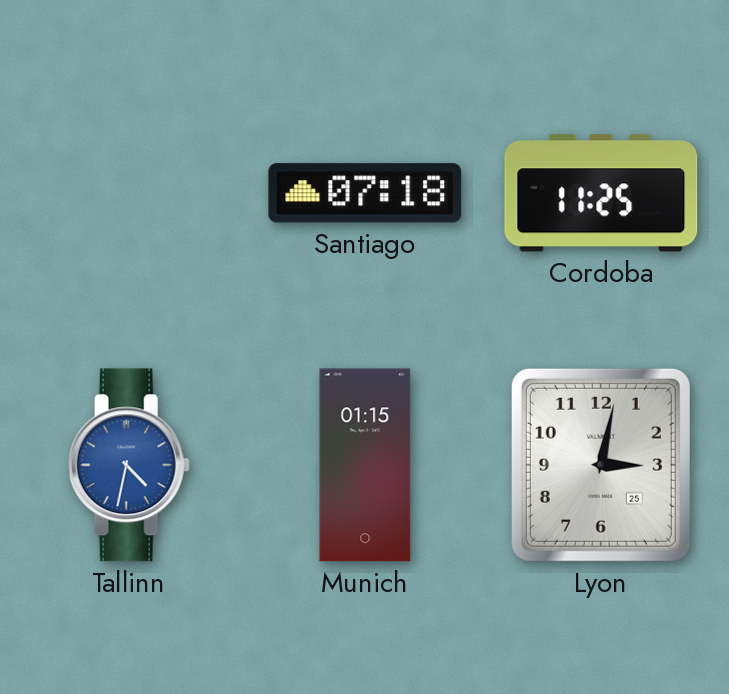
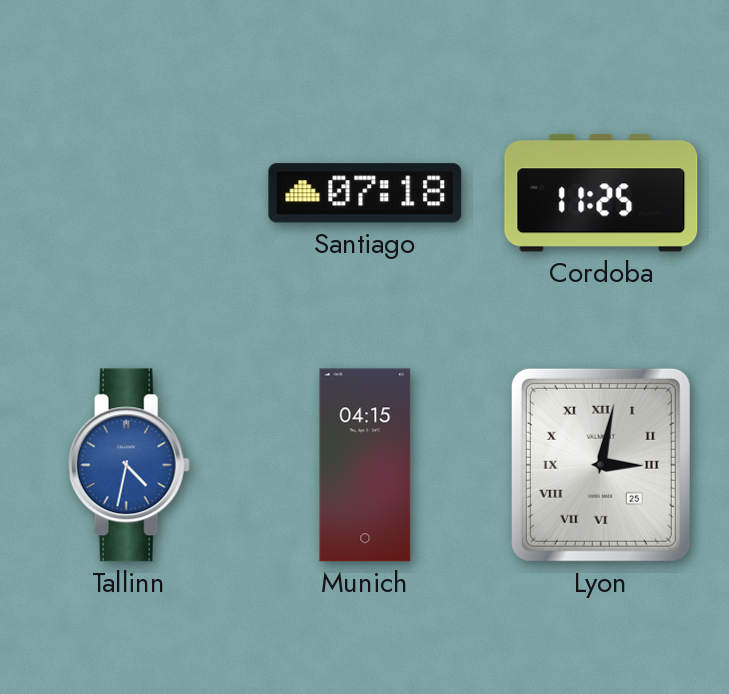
Munich: 01:15 -> 04:15 (365, 465)
Lyon numerals: Arabic -> Roman (601, 465)
